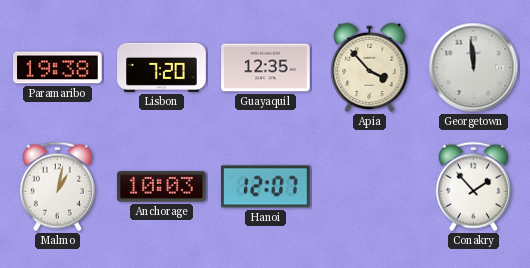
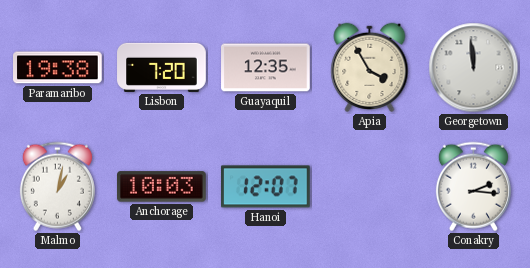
Apia: 3:53 -> 3:55 (370, 67)
Conakry: 1:53 -> 2:16 (473, 187)
